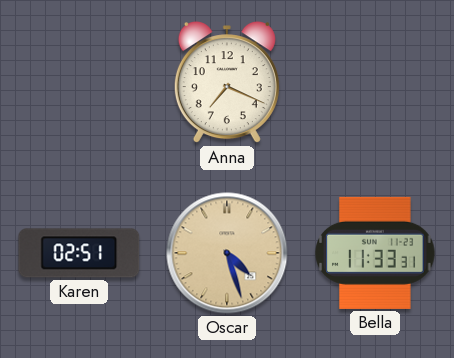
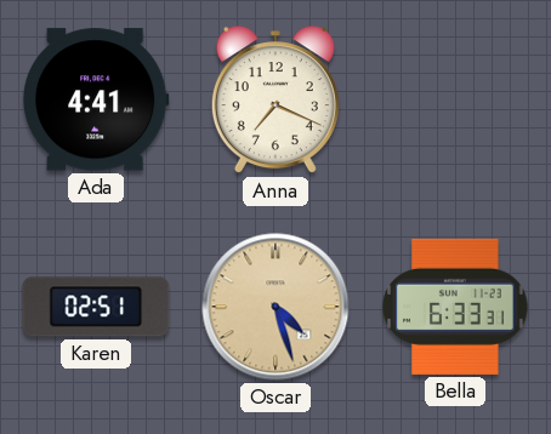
Ada: none -> 4:41 (96, 99)
Bella: 11:33 -> 6:33 (455, 307)
